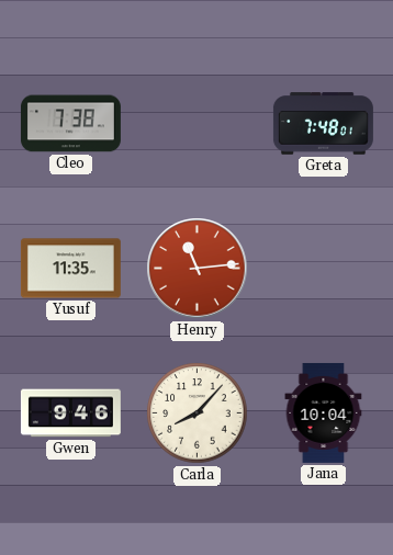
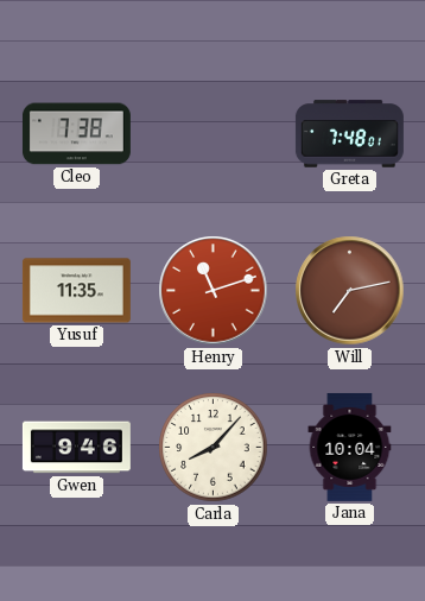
Henry: 11:14 -> 11:12 (214, 291)
Will: none -> 7:13 (350, 291)
